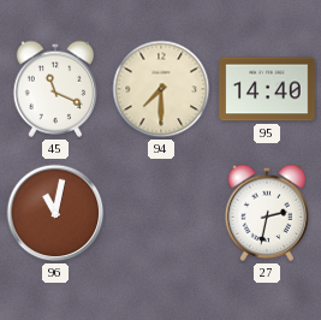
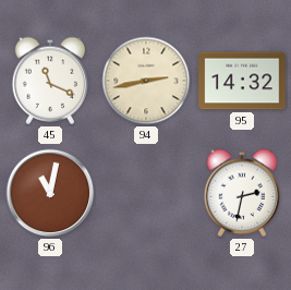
94: 7:30 -> 2:43 (146, 81)
95: 14:40 -> 14:32 (242, 81)
